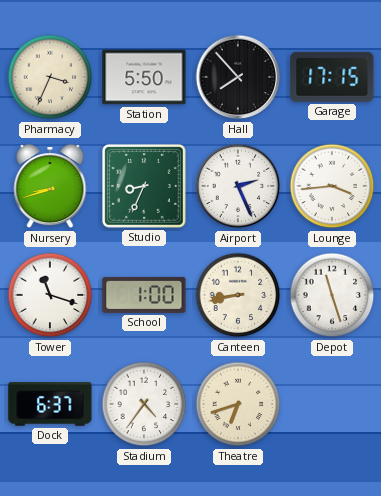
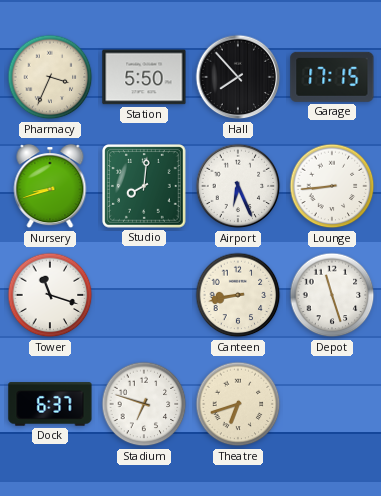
Studio: 8:34 -> 8:01 (144, 186)
Airport: 2:26 -> 6:26 (238, 186)
Lounge: 3:44 -> 8:44 (332, 186)
School: 1:00 -> none (144, 295)
Stadium: 4:36 -> 6:48 (144, 404)
